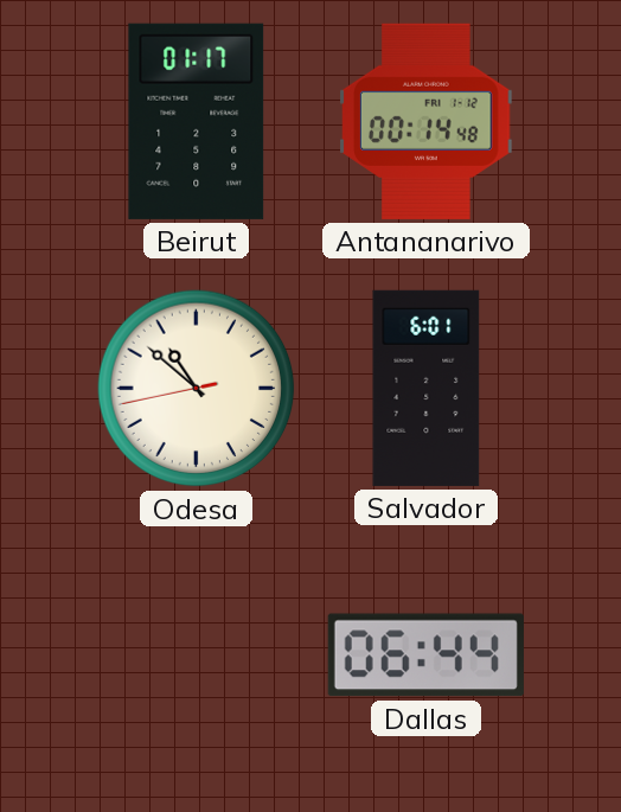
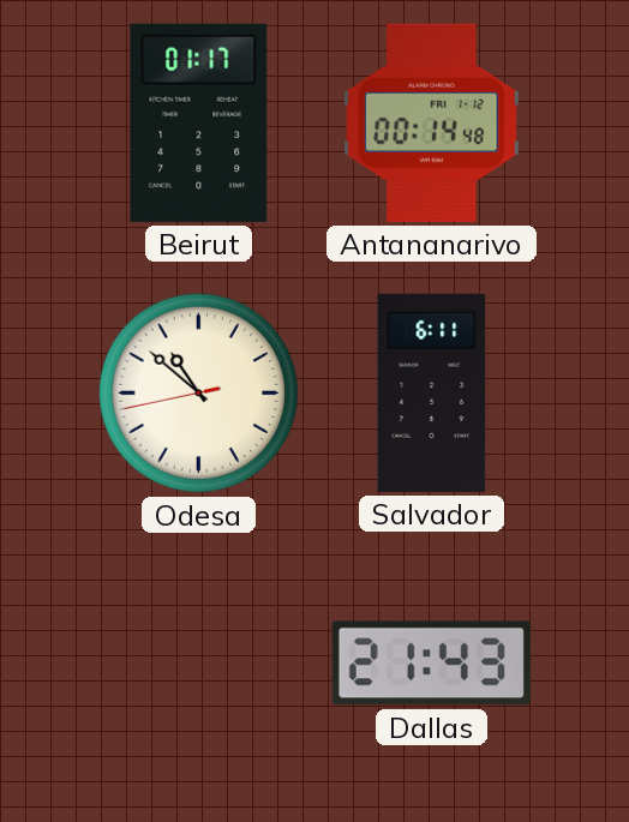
Salvador: 6:01 -> 6:11 (432, 392)
Dallas: 06:44 -> 21:43 (431, 664)
